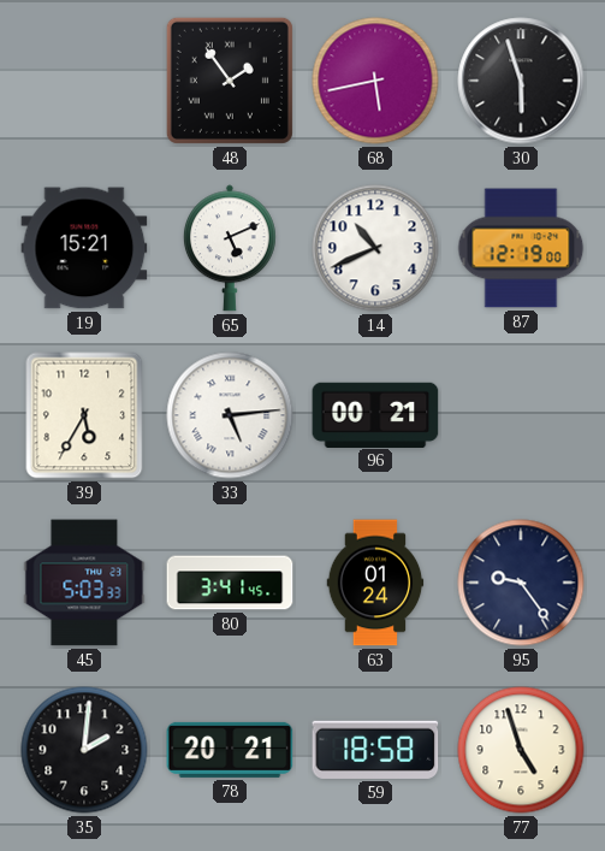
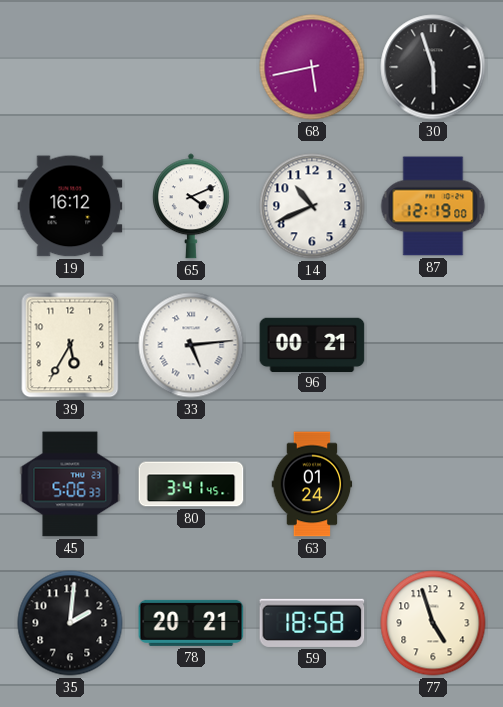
48: 1:54 -> none (230, 81)
19: 15:21 -> 16:12 (70, 206)
65: 5:11 -> 4:11 (191, 206)
45: 5:03 -> 5:06 (70, 484)
95: 9:24 -> none (521, 583)
